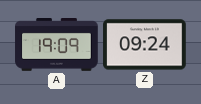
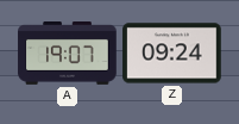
A: 19:09 -> 19:07 (68, 54)
